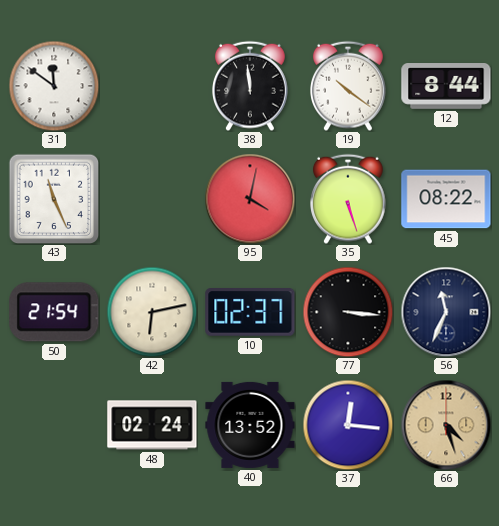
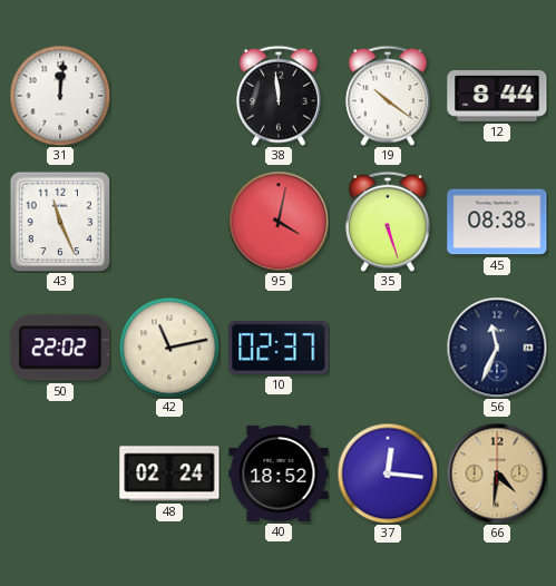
31: 11:51 -> 12:01 (60, 96)
45: 08:22 -> 08:38 (497, 222)
50: 21:54 -> 22:02 (60, 348)
42: 6:13 -> 11:13 (169, 348)
77: 3:16 -> none (348, 312)
40: 13:52 -> 18:52 (279, 473)
66: 4:27 -> 4:31 (497, 473)
